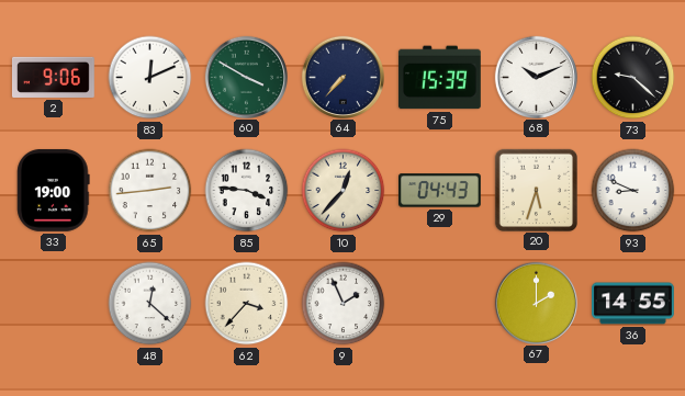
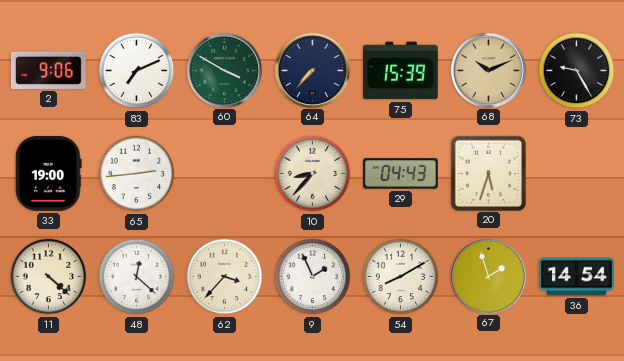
83: 12:11 -> 7:11 (137, 71)
68 dial: white -> champagne (488, 70)
73: 9:22 -> 9:25 (577, 71)
85: 3:46 -> none (247, 191)
10: 12:37 -> 8:37 (313, 174)
93: 8:49 -> none (633, 191)
11: none -> 4:22 (49, 277)
54: none -> 8:10 (401, 277)
67: 2:00 -> 1:57 (488, 276)
36: 14:55 -> 14:54 (577, 277)
